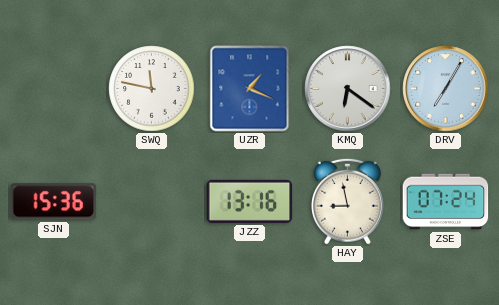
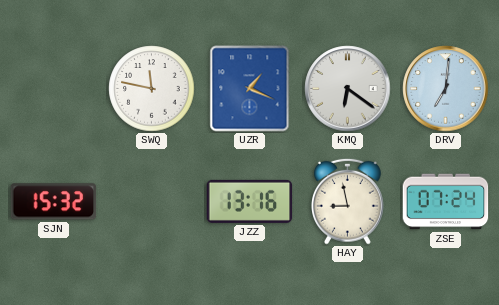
DRV: 7:05 -> 7:01 (446, 89)
SJN: 15:36 -> 15:32 (54, 202)
